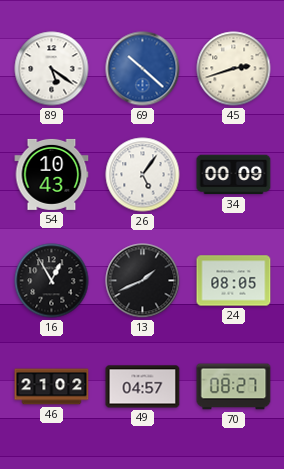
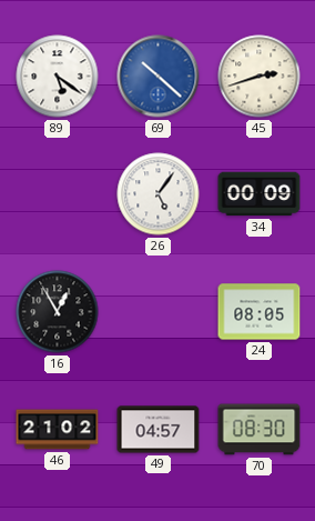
54: 10:43 -> none (52, 174)
13: 1:41 -> none (143, 281)
70: 08:27 -> 08:30 (260, 430)
